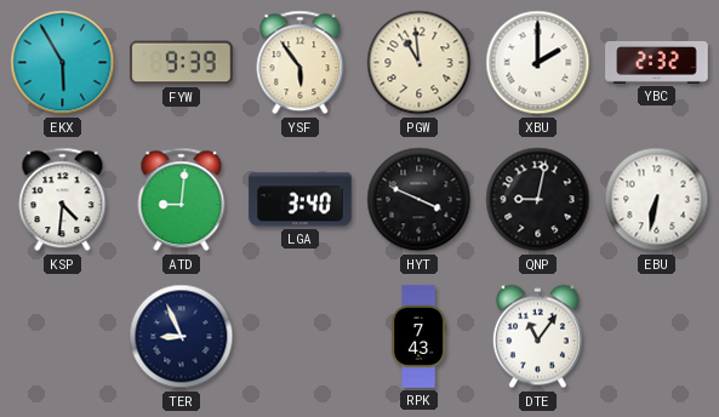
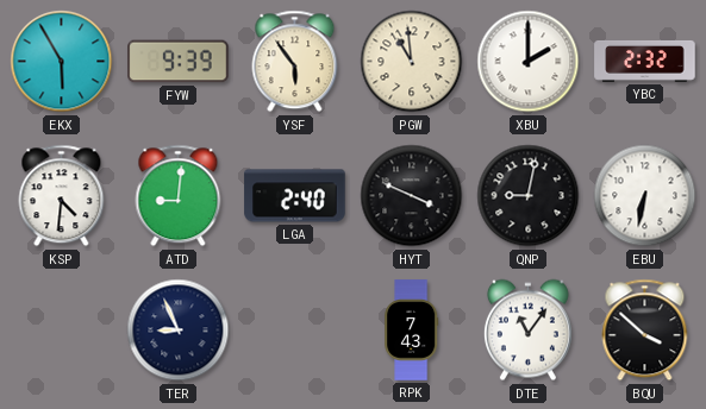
LGA: 3:40 -> 2:40 (295, 196)
BQU: none -> 3:52 (645, 331)
